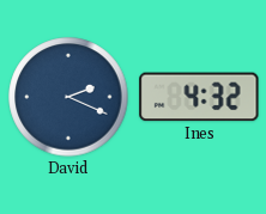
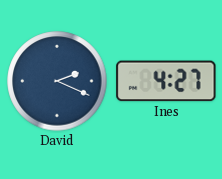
Ines: 4:32 -> 4:27 (166, 81)
